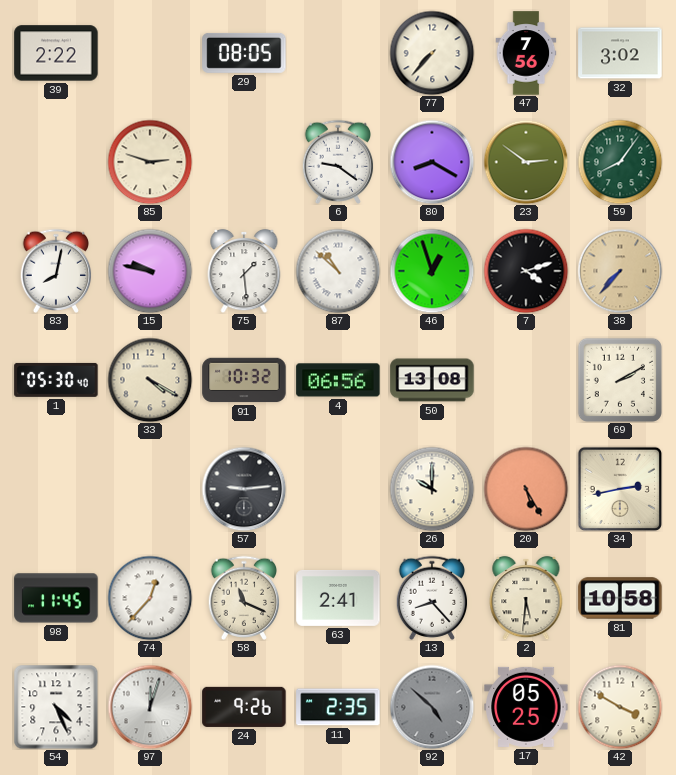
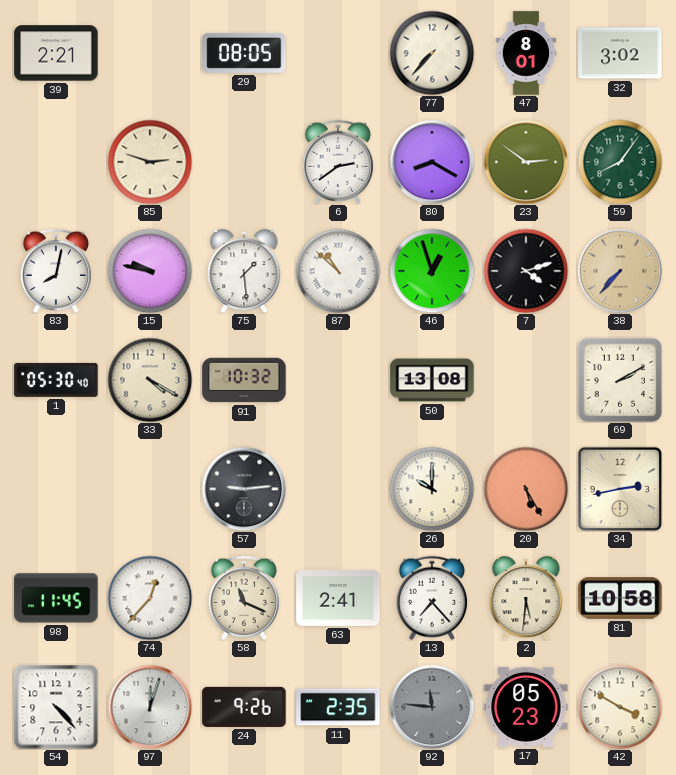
39: 2:22 -> 2:21 (56, 53)
47: 7:56 -> 8:01 (526, 53)
6: 9:21 -> 2:39 (338, 162)
4: 06:56 -> none (338, 380)
13: 8:23 -> 7:23 (432, 598)
54: 4:26 -> 4:23 (56, 707)
92: 4:52 -> 11:46 (432, 707)
17: 05:25 -> 05:23 (526, 707)
